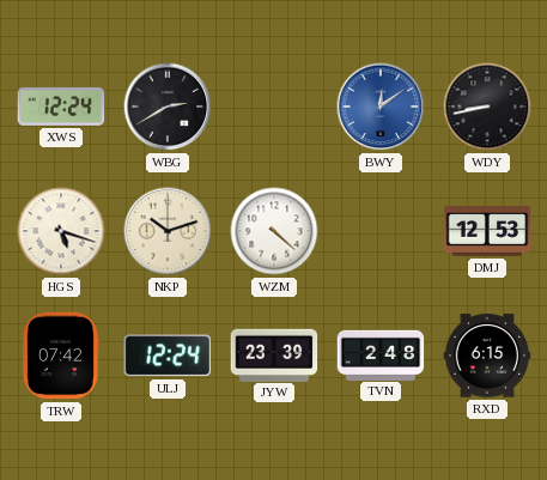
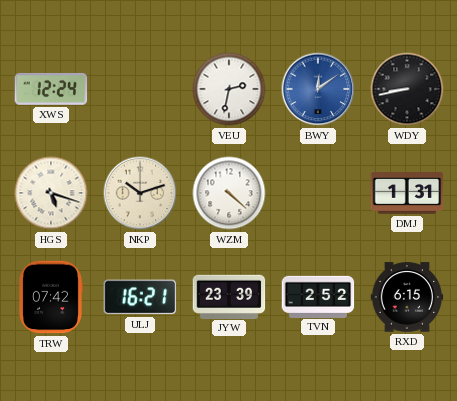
WBG: 2:40 -> none (168, 107)
VEU: none -> 2:32 (229, 89)
DMJ: 12:53 -> 1:31 (407, 193)
ULJ: 12:24 -> 16:21 (140, 297)
TVN: 2:48 -> 2:52 (318, 296)
